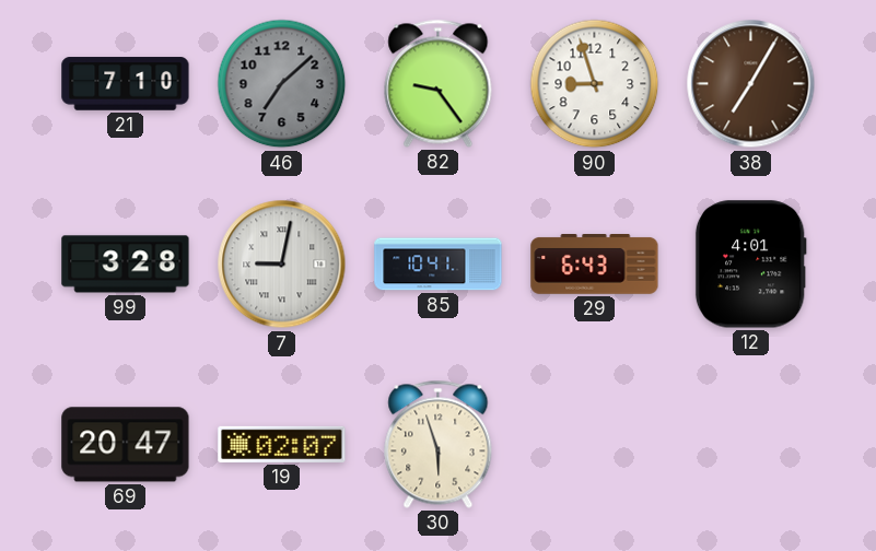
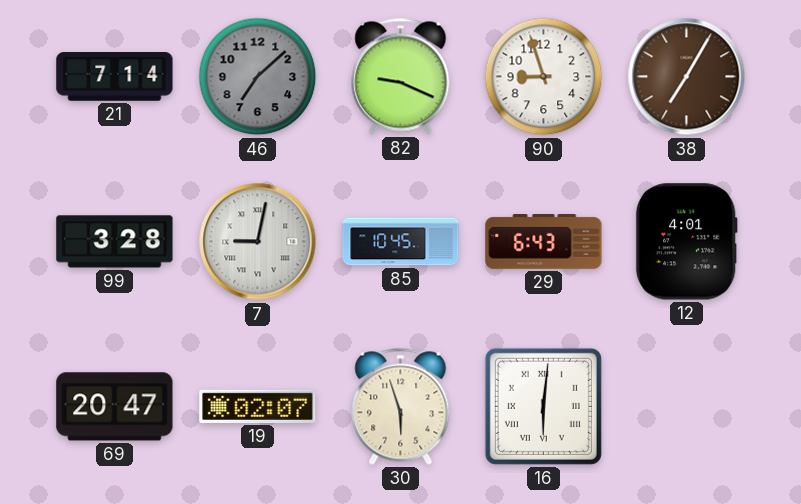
21: 7:10 -> 7:14 (115, 77)
82: 9:24 -> 9:19 (401, 76)
85: 10:41 -> 10:45 (401, 242)
16: none -> 6:01 (543, 406)
